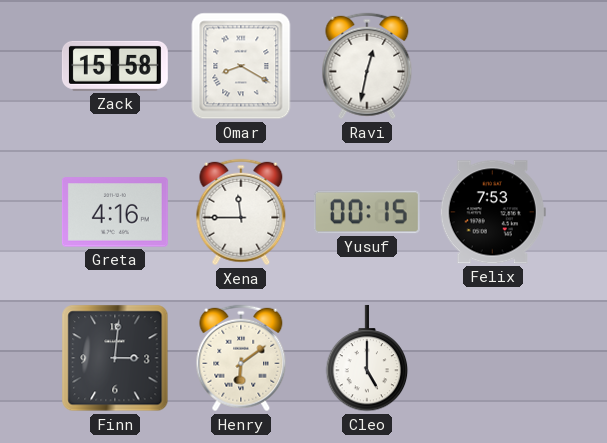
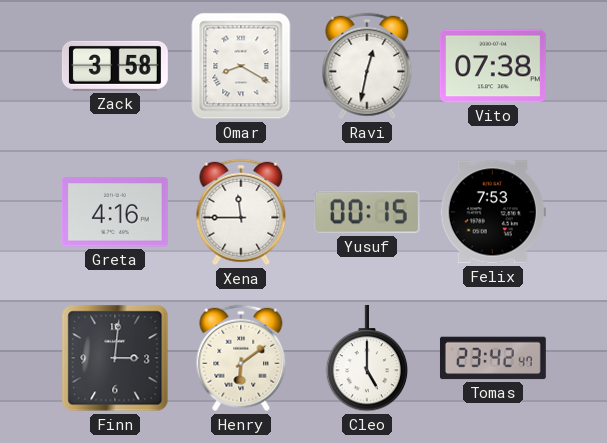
Zack: 15:58 -> 3:58 (115, 66)
Vito: none -> 07:38 (493, 66)
Tomas: none -> 23:42 (493, 358)
